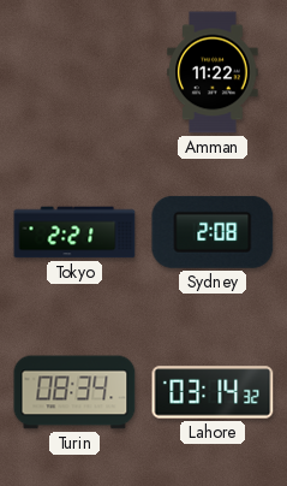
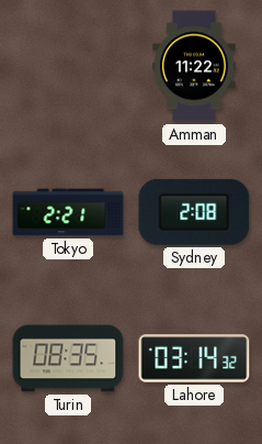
Turin: 08:34 -> 08:35 (68, 358)
